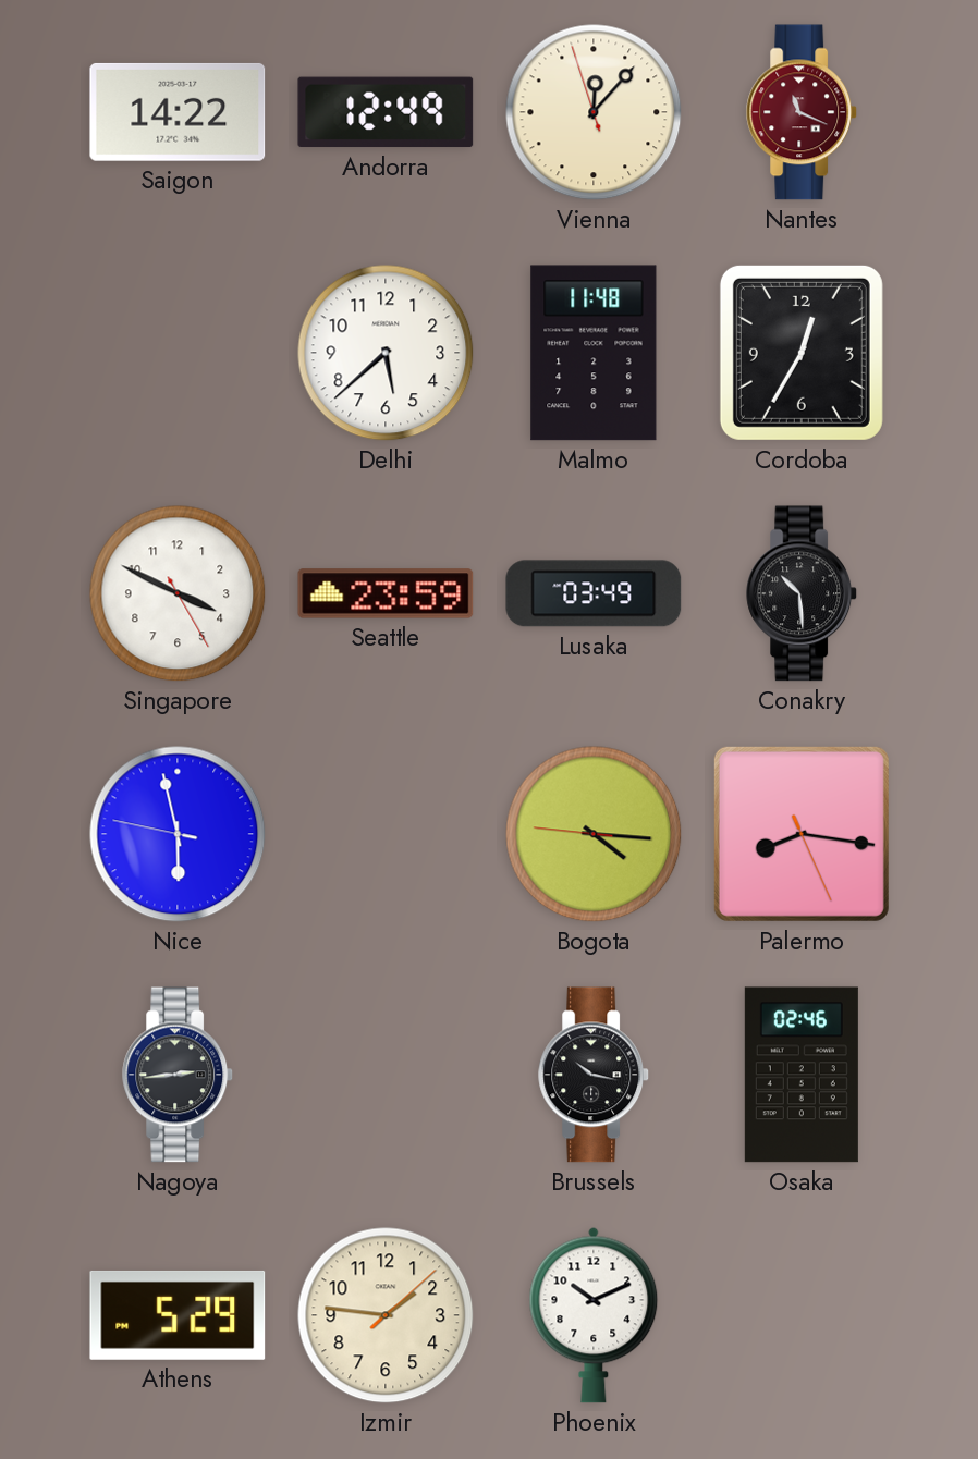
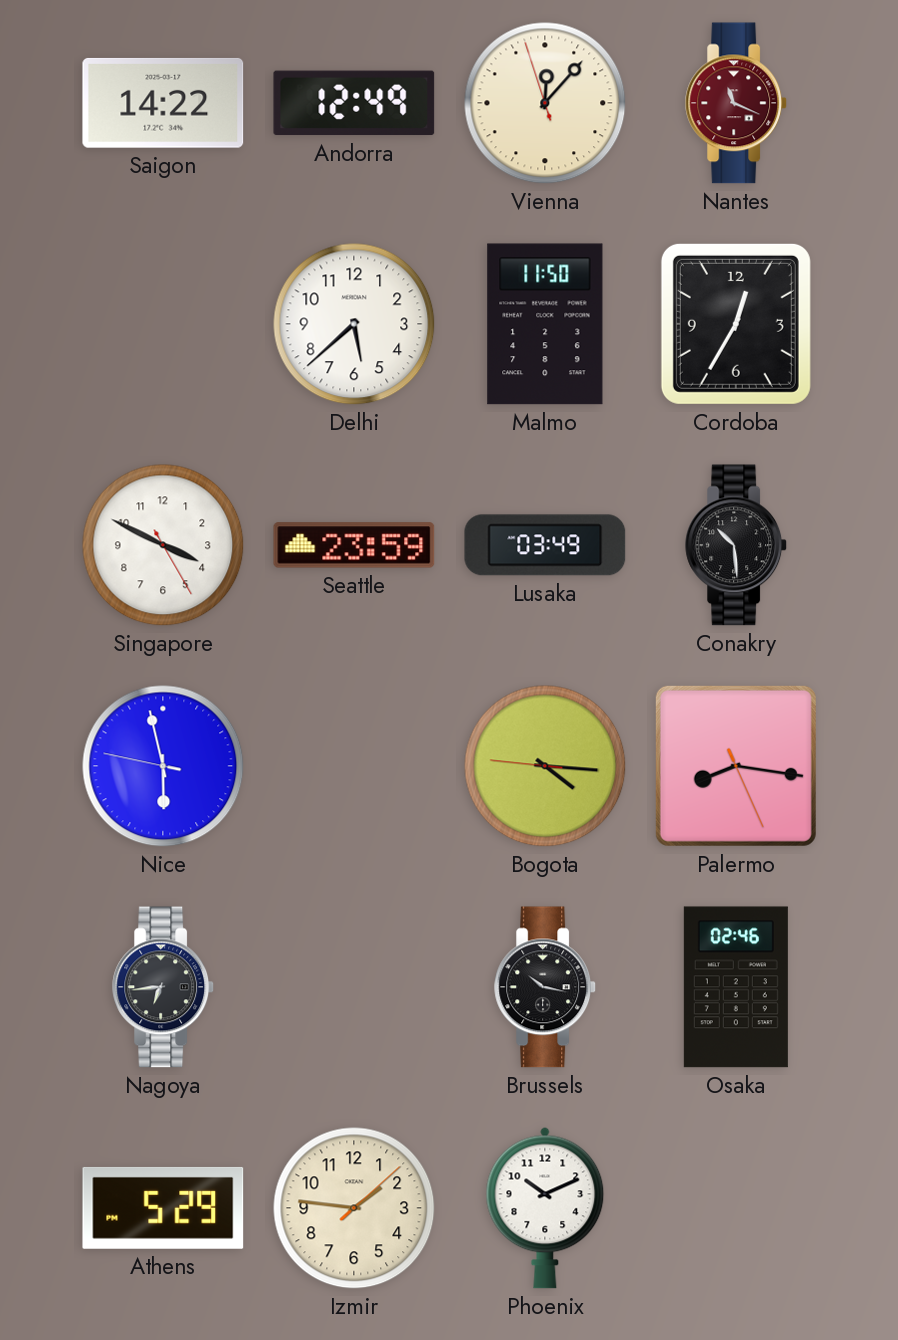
Malmo: 11:48 -> 11:50 (545, 324)
Nagoya: 2:44 -> 6:44 (164, 987)
